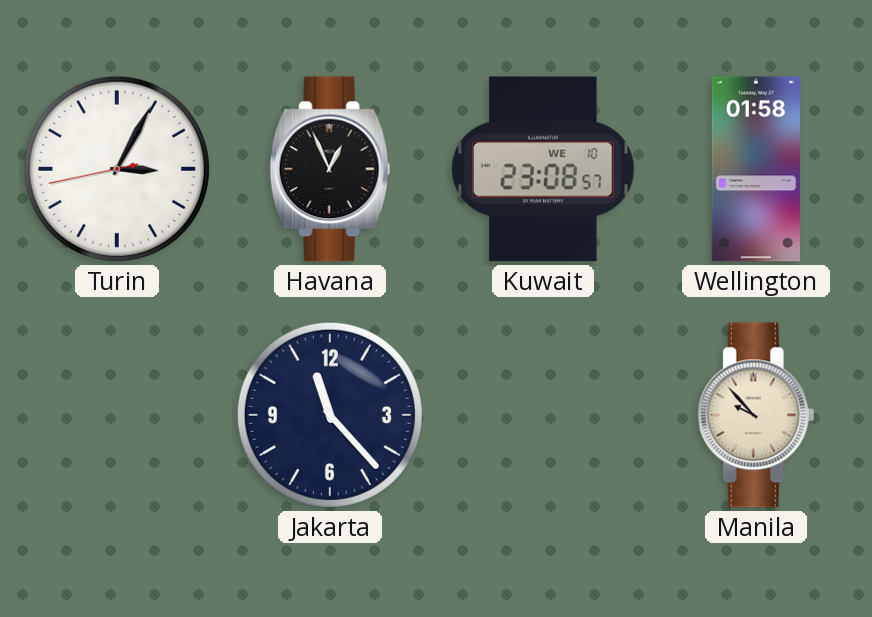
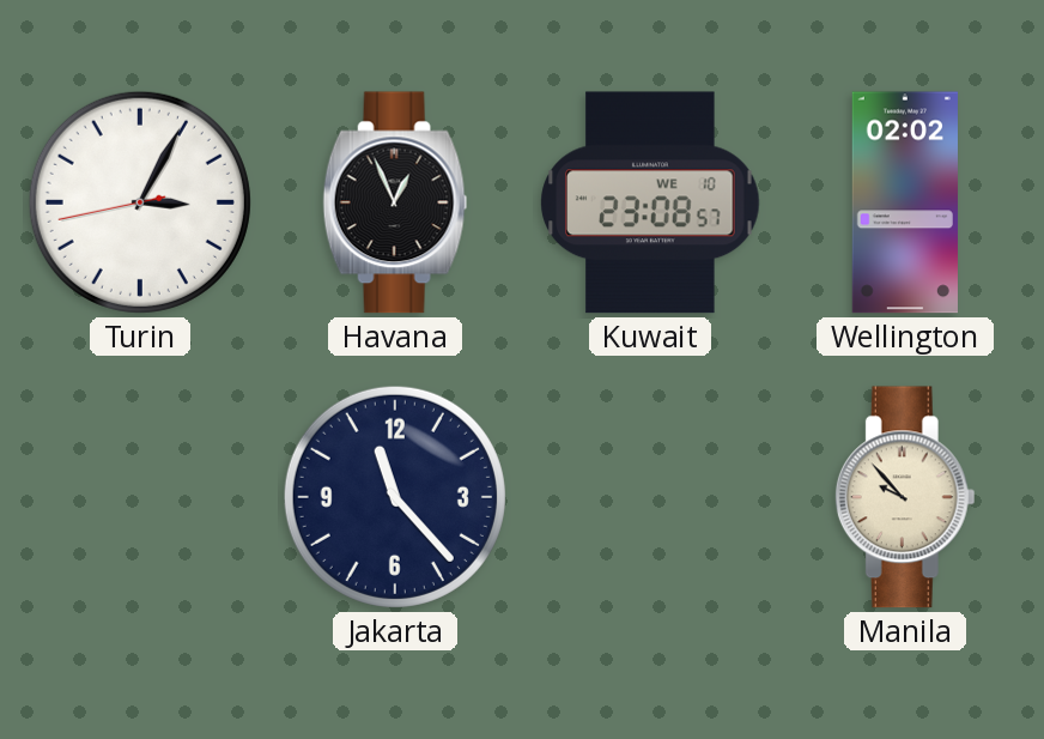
Wellington: 01:58 -> 02:02 (905, 202)
